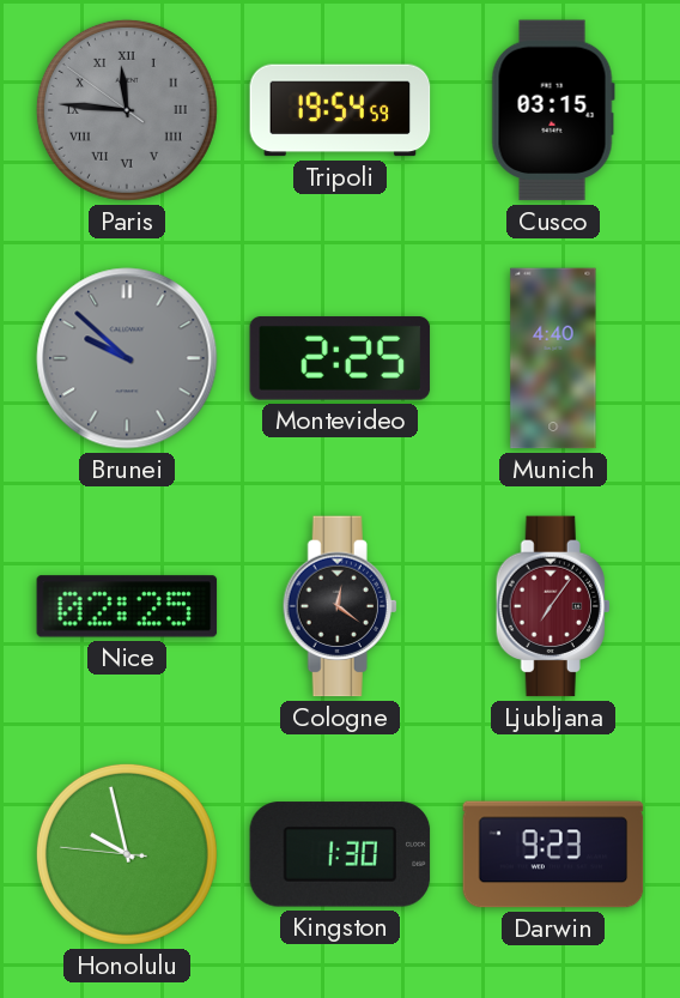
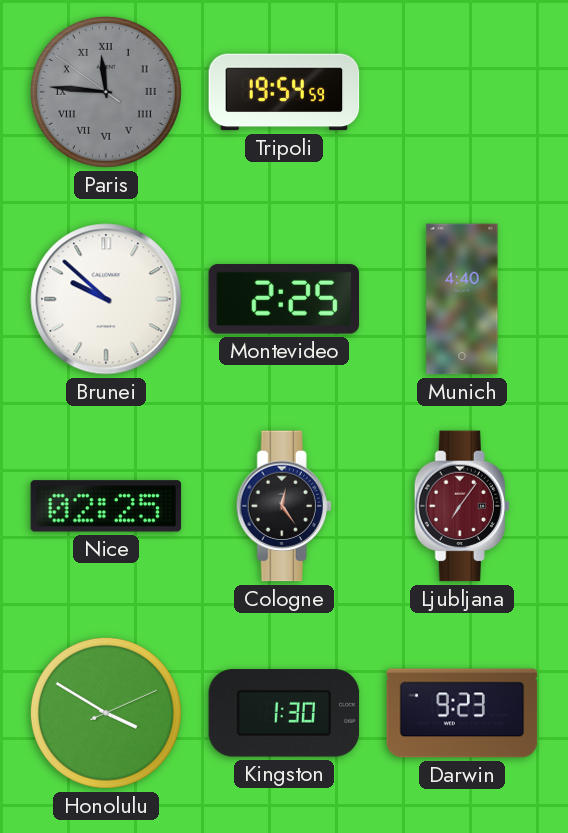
Cusco: 03:15 -> none (553, 110)
Brunei dial: grey -> white (106, 299)
Cologne: 12:21 -> 12:24 (284, 506)
Honolulu: 9:57 -> 3:50 (106, 713)
